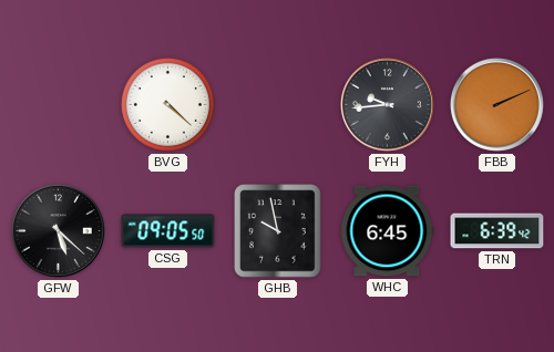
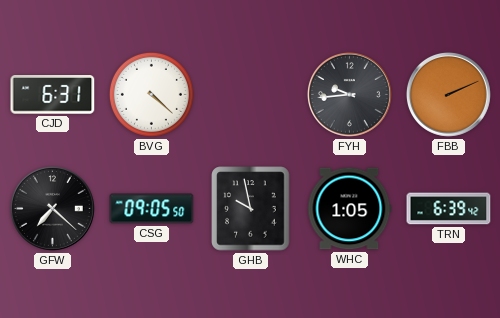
CJD: none -> 6:31 (53, 95)
GFW: 5:22 -> 7:22 (52, 208)
WHC: 6:45 -> 1:05 (350, 209)
